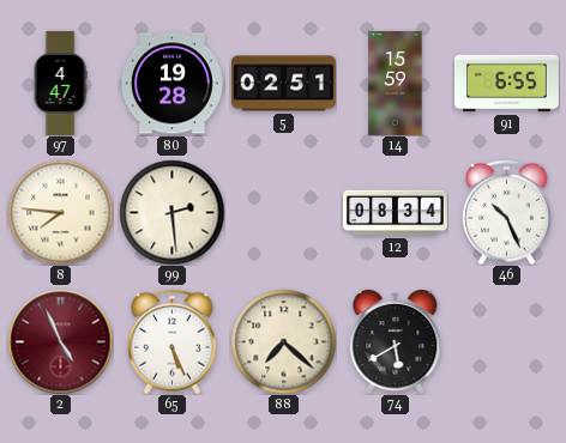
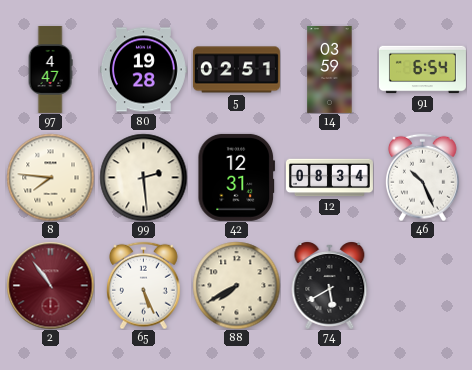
14: 15:59 -> 03:59 (330, 69)
91: 6:55 -> 6:54 (422, 70)
42: none -> 12:31 (237, 177)
2: 4:56 -> 10:54 (50, 285)
88: 7:22 -> 7:40 (236, 285)
